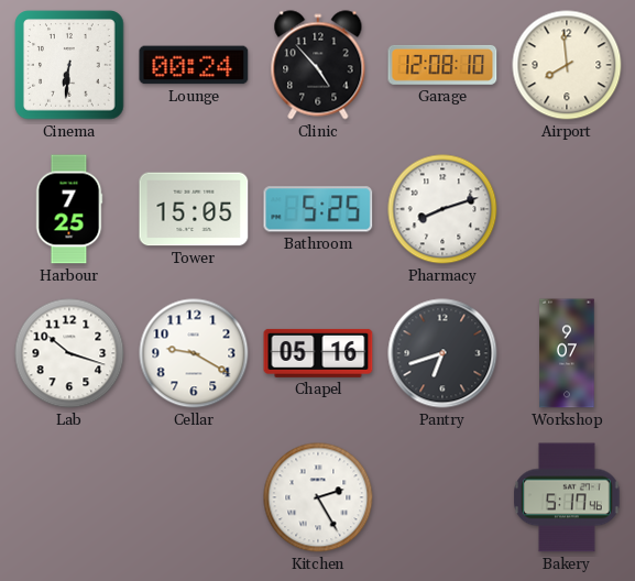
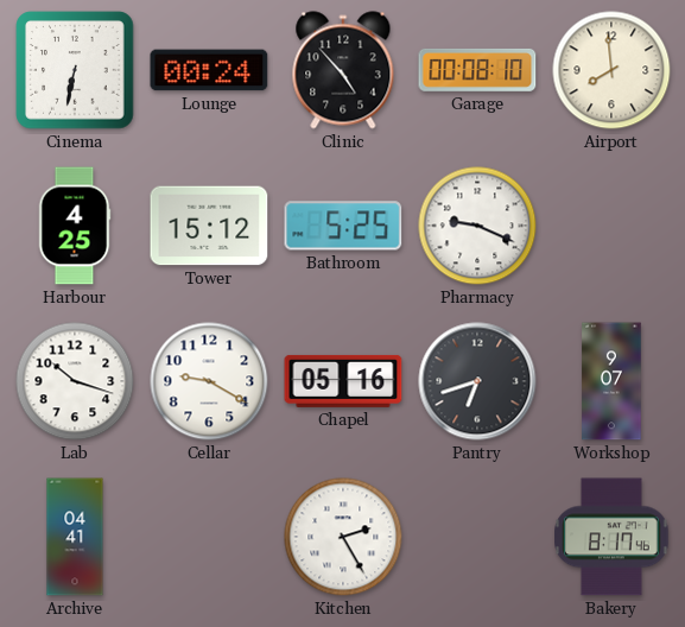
Cinema: 6:31 -> 6:32 (75, 70)
Garage: 12:08 -> 00:08 (477, 70)
Harbour: 7:25 -> 4:25 (75, 226)
Tower: 15:05 -> 15:12 (209, 226)
Pharmacy: 8:12 -> 9:19 (477, 226)
Archive: none -> 04:41 (75, 537)
Bakery: 5:17 -> 8:17 (611, 537)
